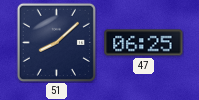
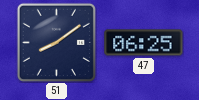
51: 8:08 -> 8:09 (56, 42)
